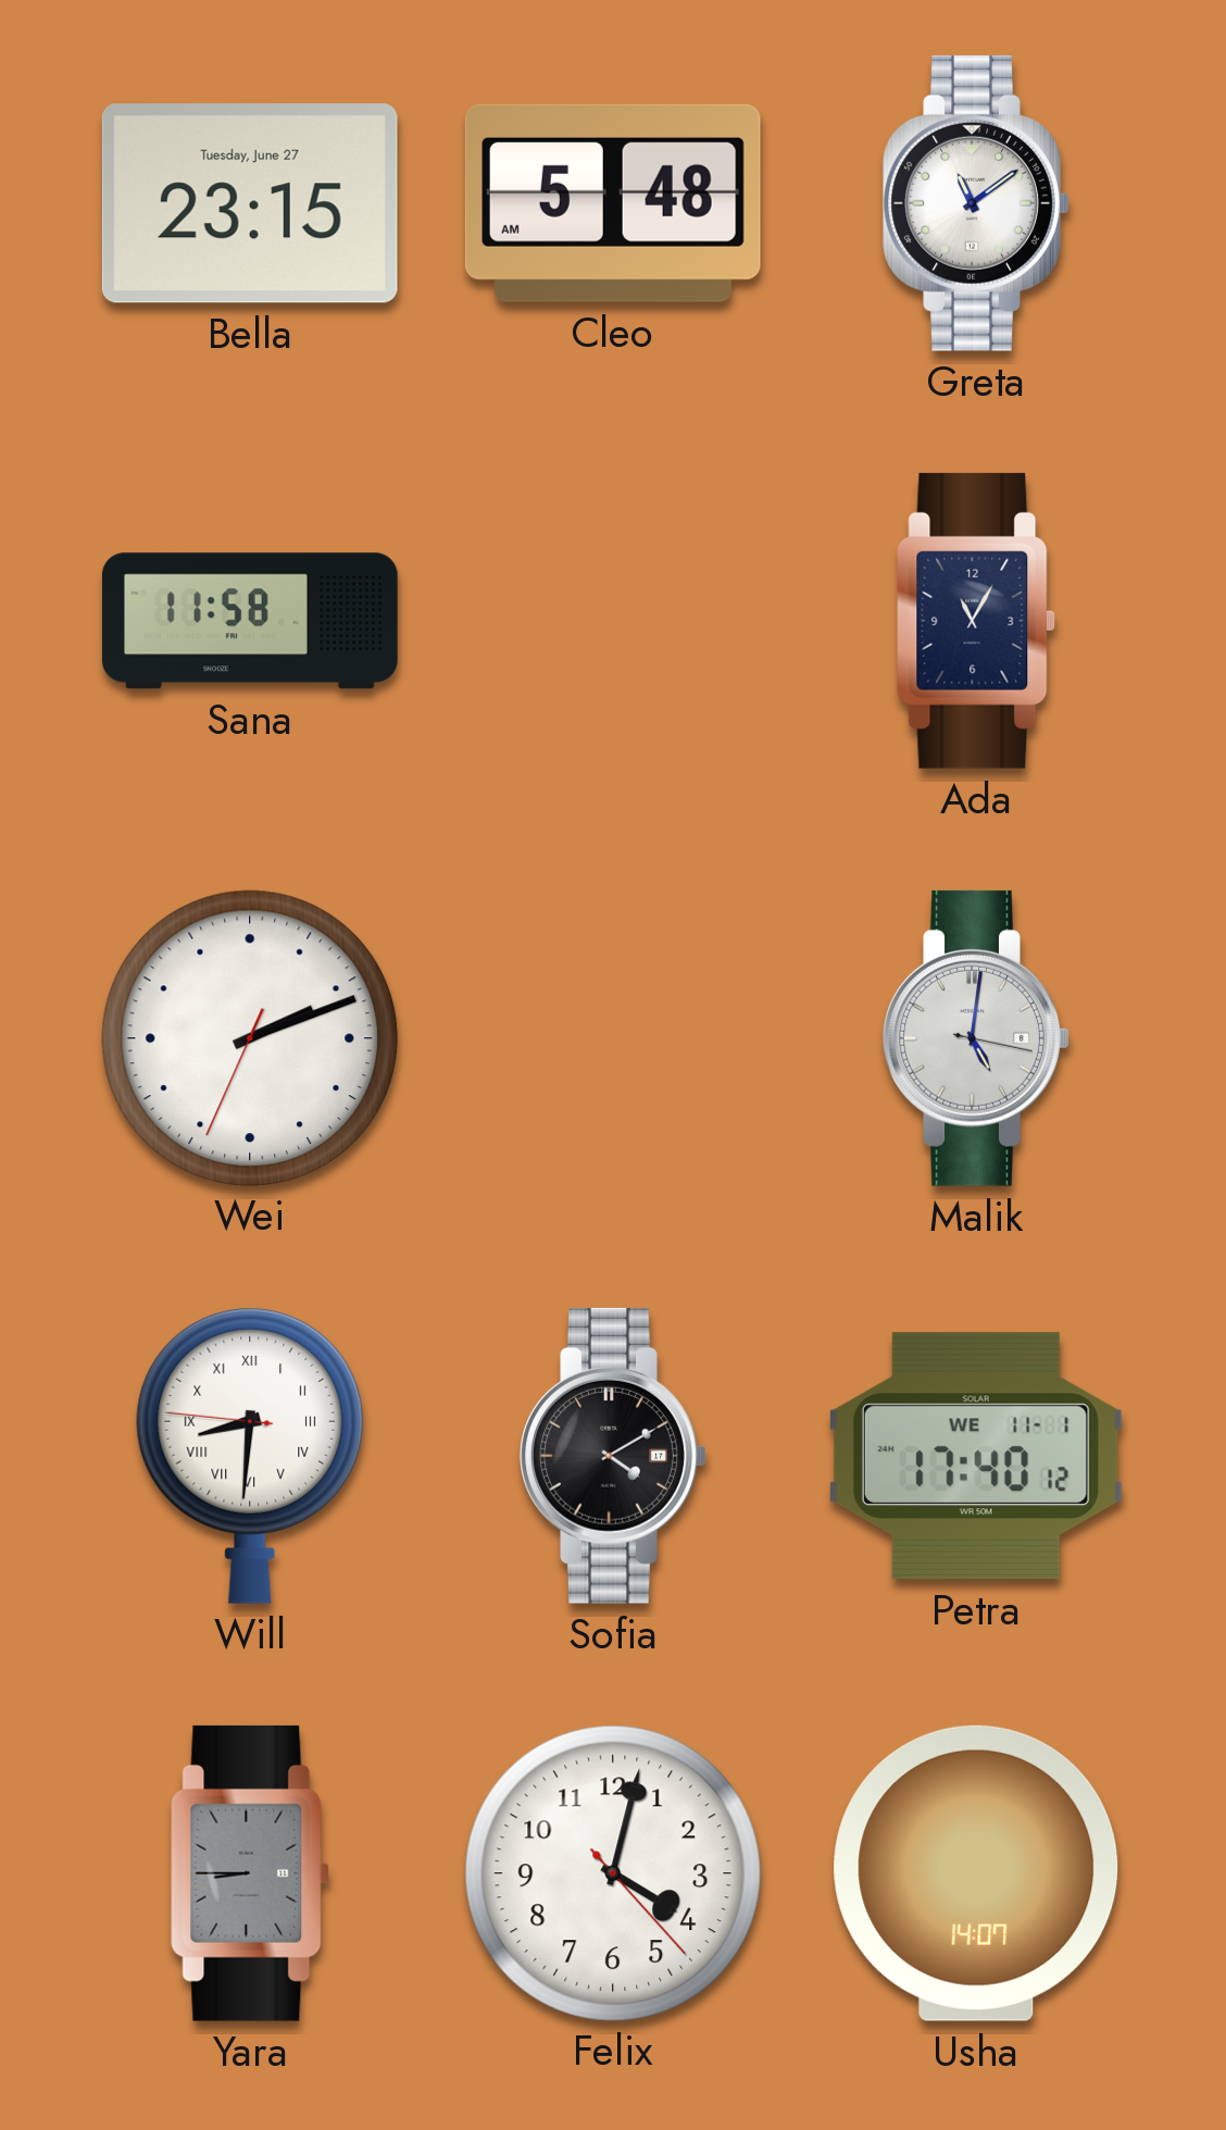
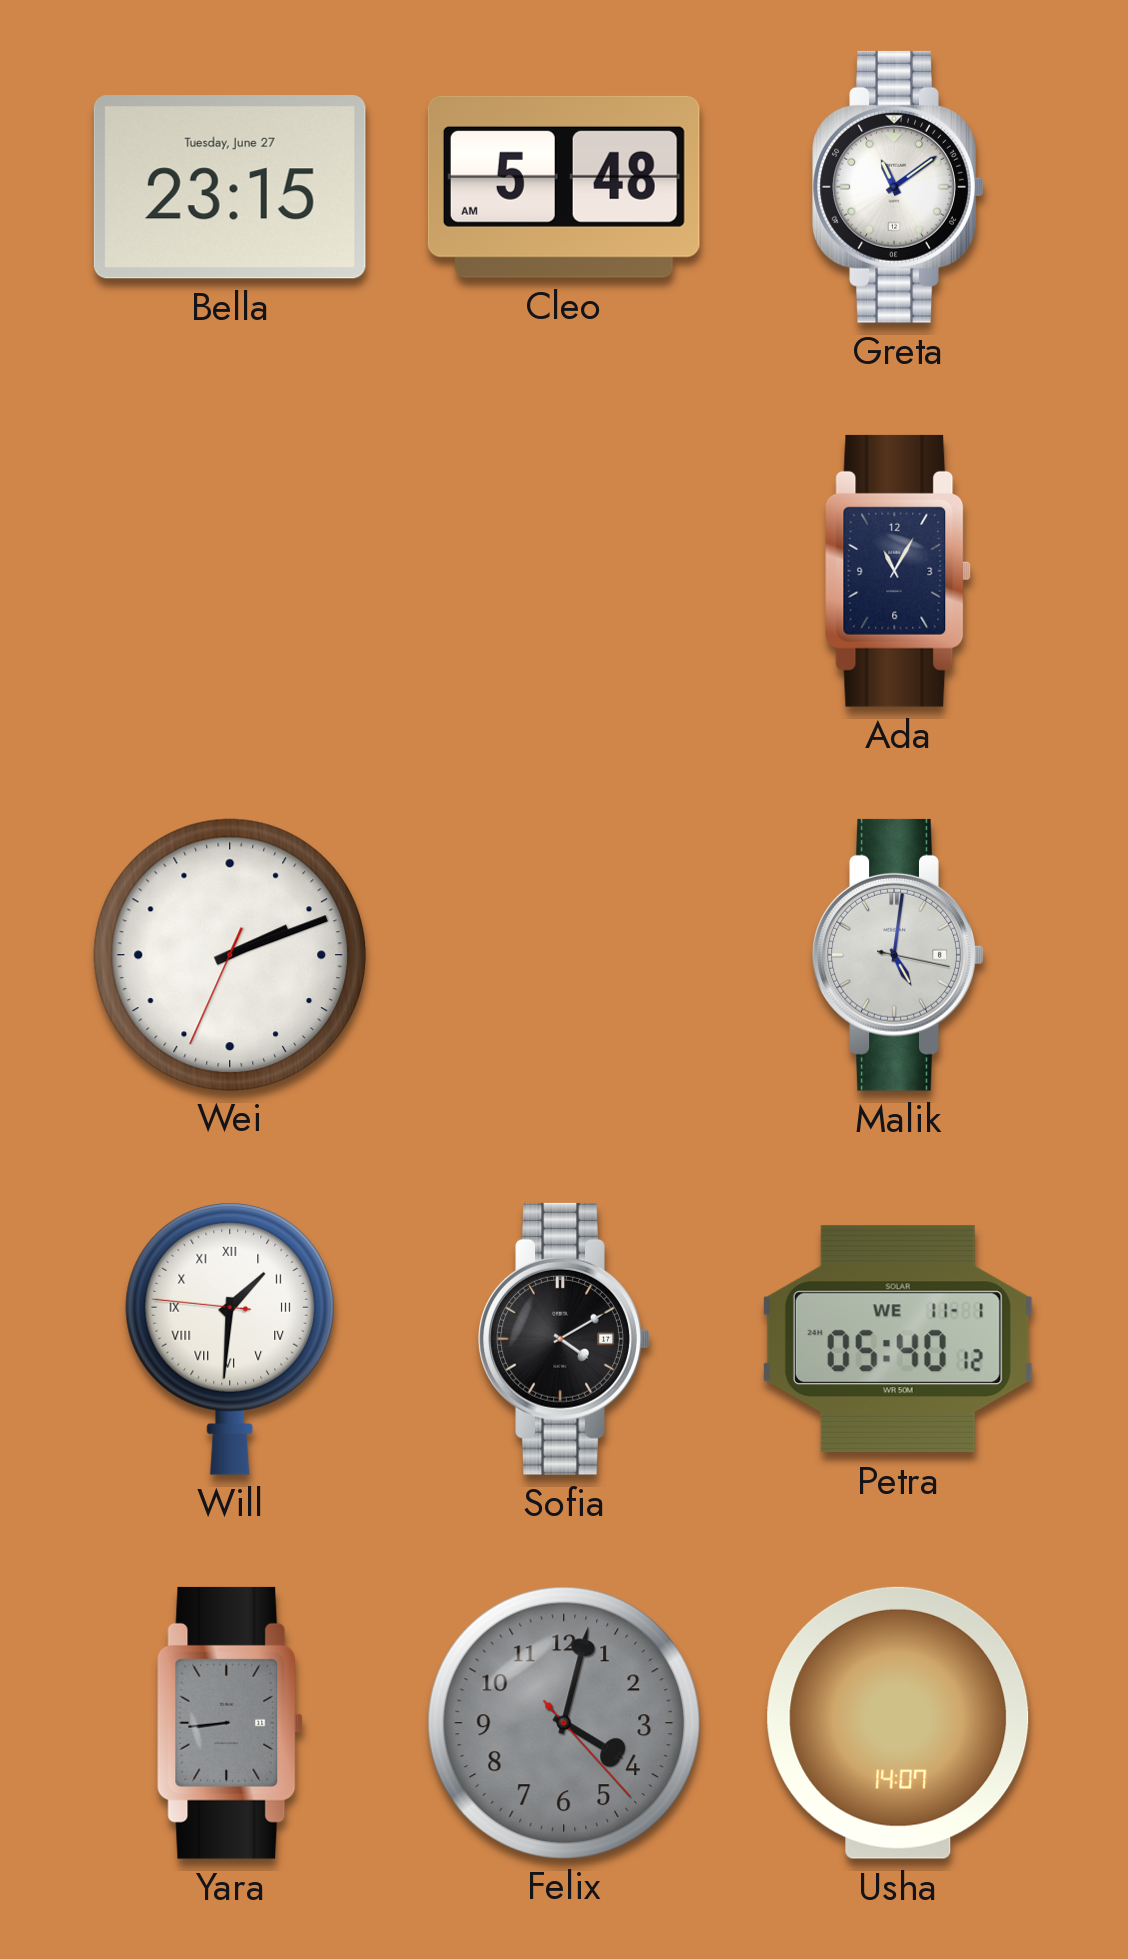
Sana: 11:58 -> none (250, 621)
Will: 8:30 -> 1:30 (230, 1338)
Petra: 17:40 -> 05:40 (898, 1339)
Yara: 8:45 -> 8:44 (230, 1723)
Felix dial: white -> grey (563, 1722)
